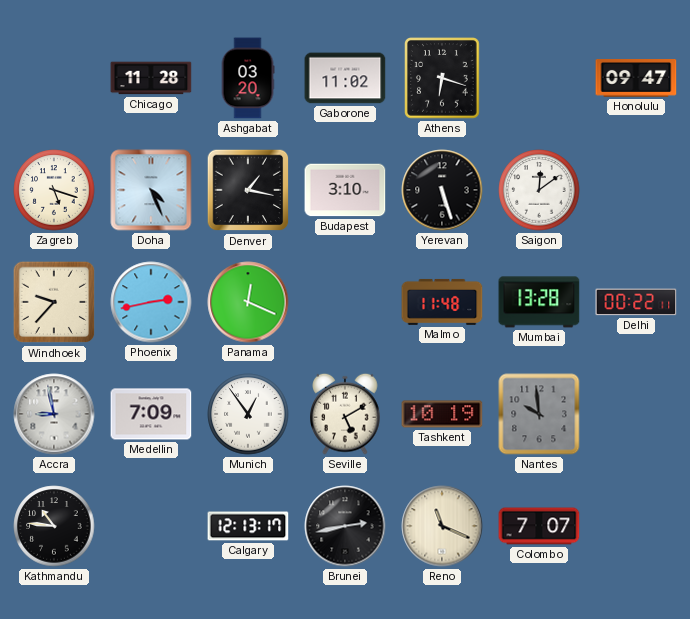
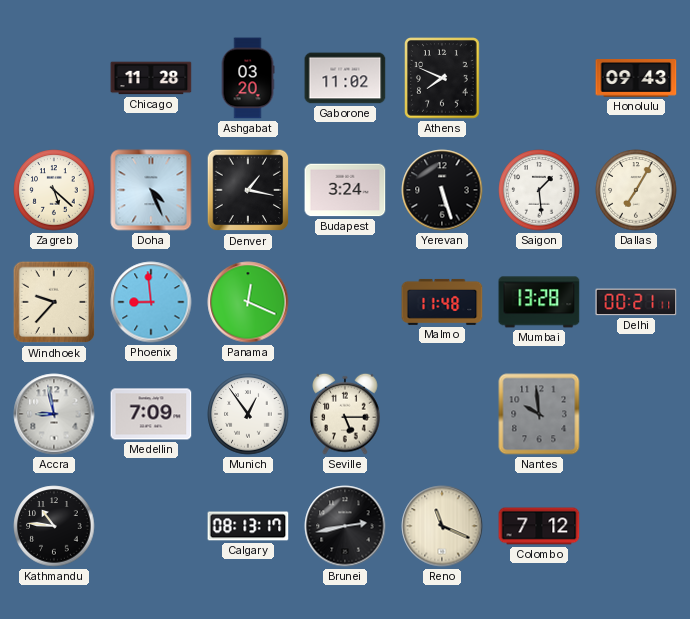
Athens: 6:18 -> 7:49 (443, 78)
Honolulu: 09:47 -> 09:43 (636, 79)
Zagreb: 5:18 -> 5:22 (54, 190)
Budapest: 3:10 -> 3:24 (345, 190)
Saigon: 12:09 -> 1:29 (539, 190)
Dallas: none -> 7:05 (636, 190)
Phoenix: 2:43 -> 8:59 (151, 302)
Delhi: 00:22 -> 00:21 (636, 302)
Seville: 5:10 -> 5:15 (345, 414)
Tashkent: 10:19 -> none (442, 414)
Calgary: 12:13 -> 08:13 (248, 526)
Colombo: 7:07 -> 7:12 (539, 526)
